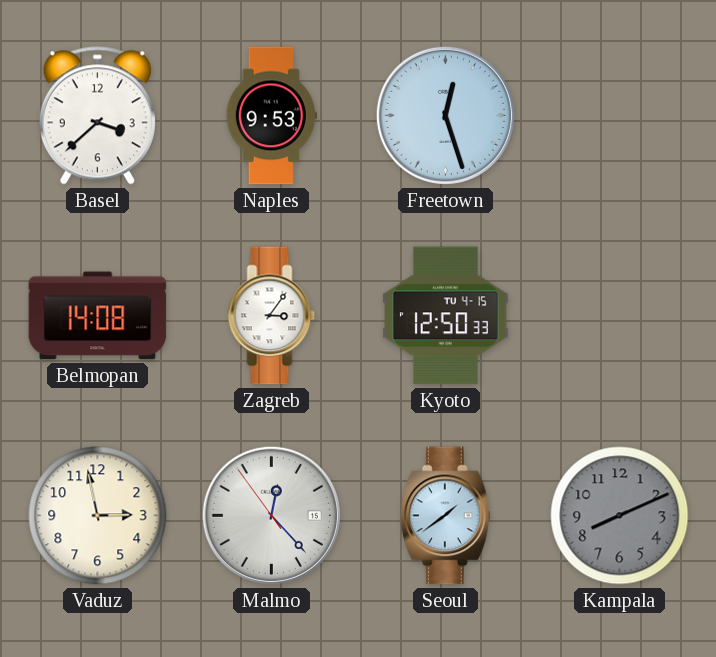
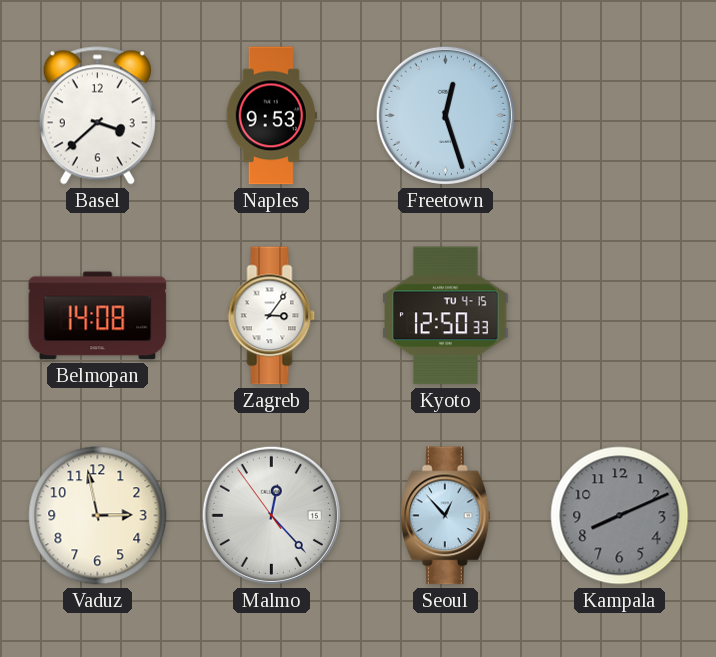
Seoul: 1:39 -> 12:53 (446, 516)
